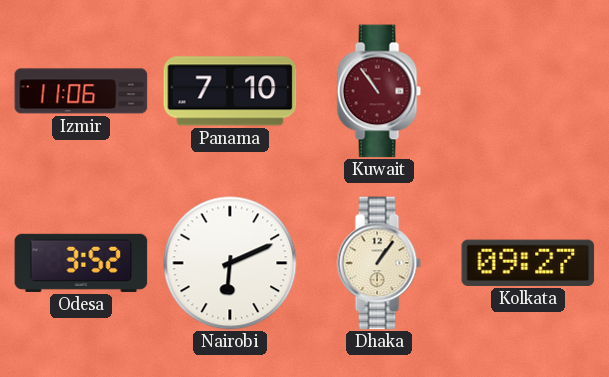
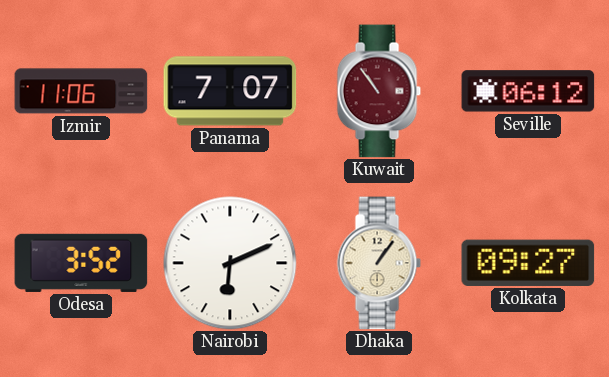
Panama: 7:10 -> 7:07 (230, 91)
Seville: none -> 06:12 (528, 91)
